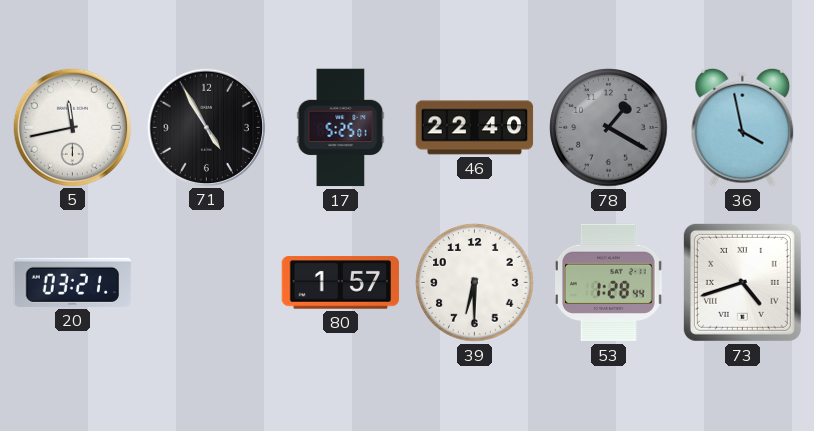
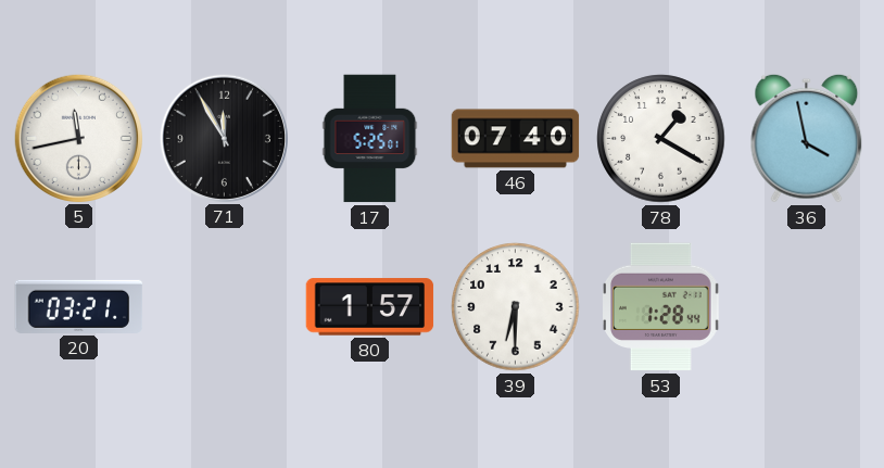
71: 4:55 -> 11:55 (224, 138)
46: 22:40 -> 07:40 (516, 139)
78 dial: grey -> white (661, 139)
73: 4:42 -> none (742, 282)
